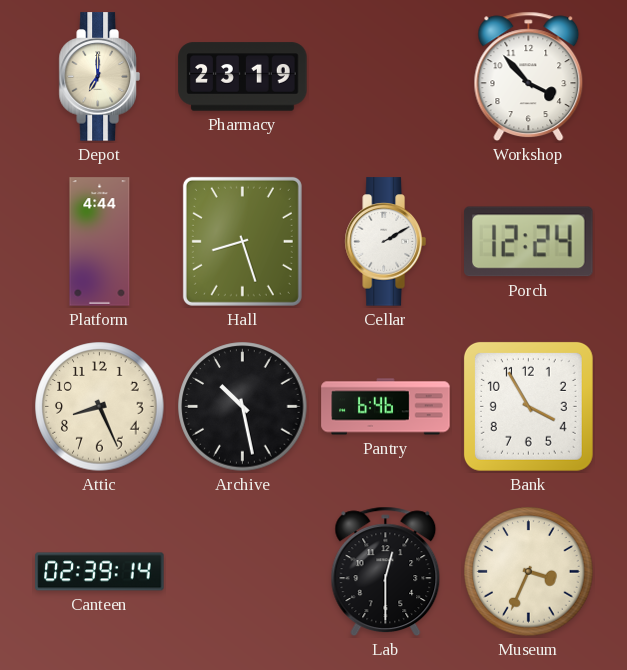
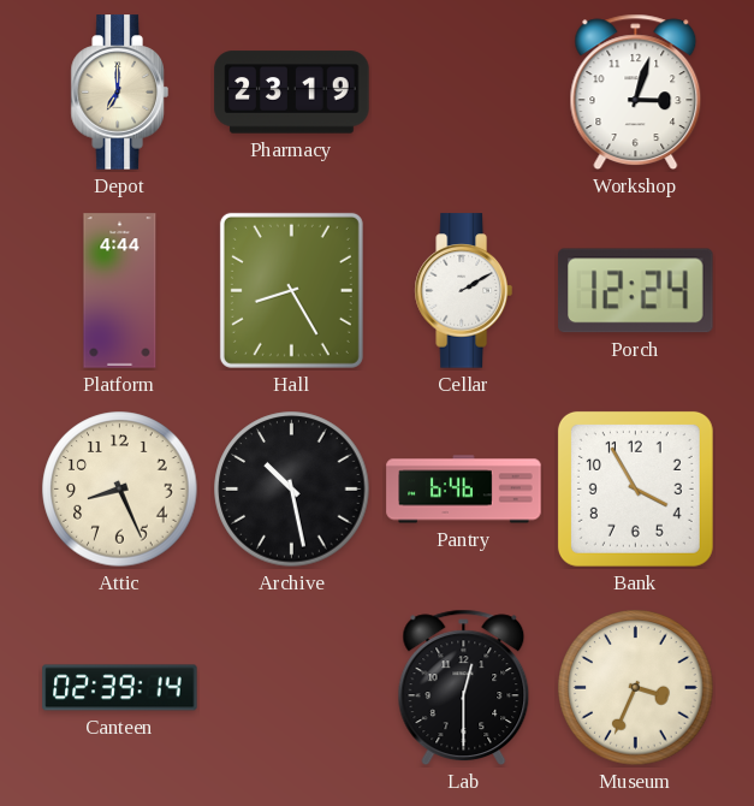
Workshop: 3:53 -> 3:03 (636, 93)
Hall: 8:27 -> 8:25 (291, 290)
